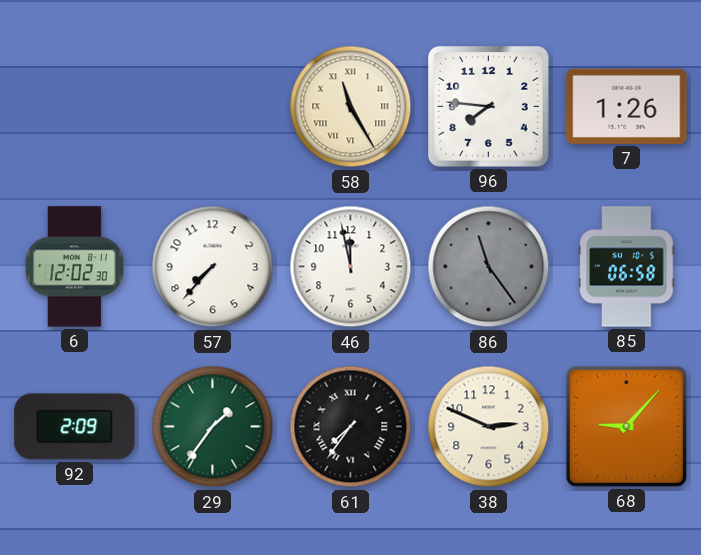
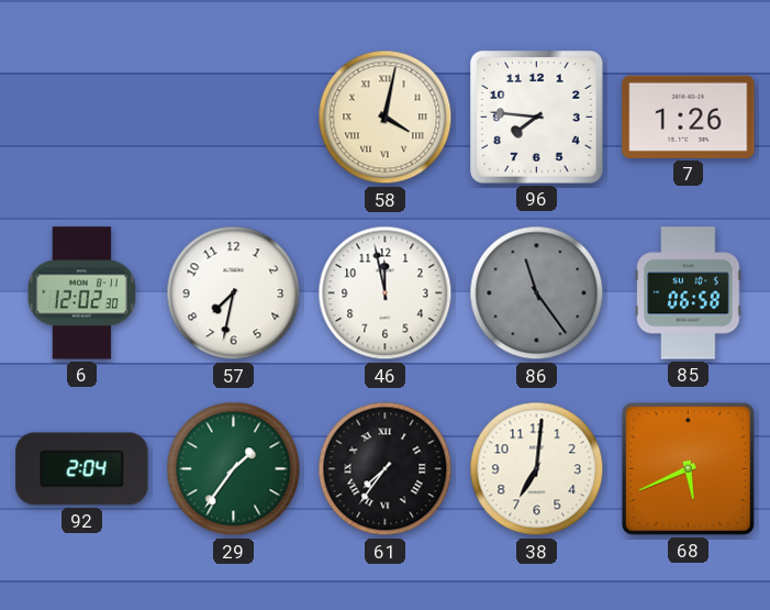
58: 11:25 -> 4:02 (386, 118)
57: 7:37 -> 7:32 (234, 293)
92: 2:09 -> 2:04 (82, 469)
38: 2:49 -> 7:01 (537, 469)
68: 9:07 -> 5:41 (688, 468)
